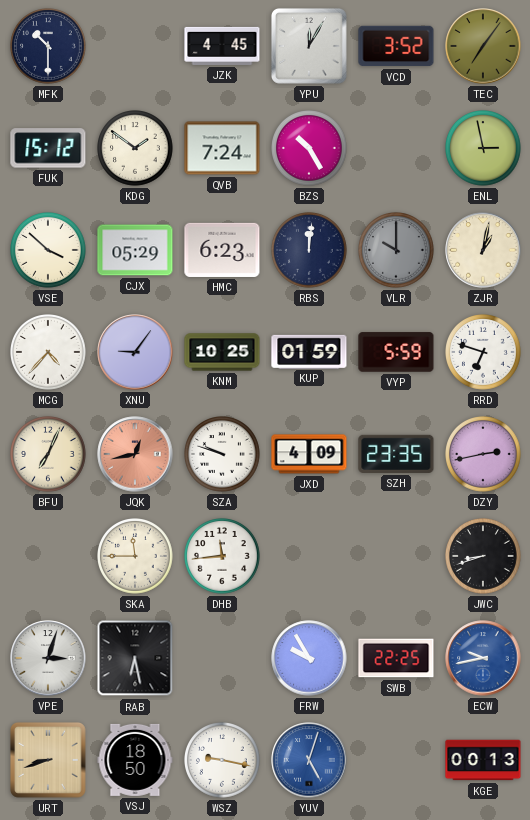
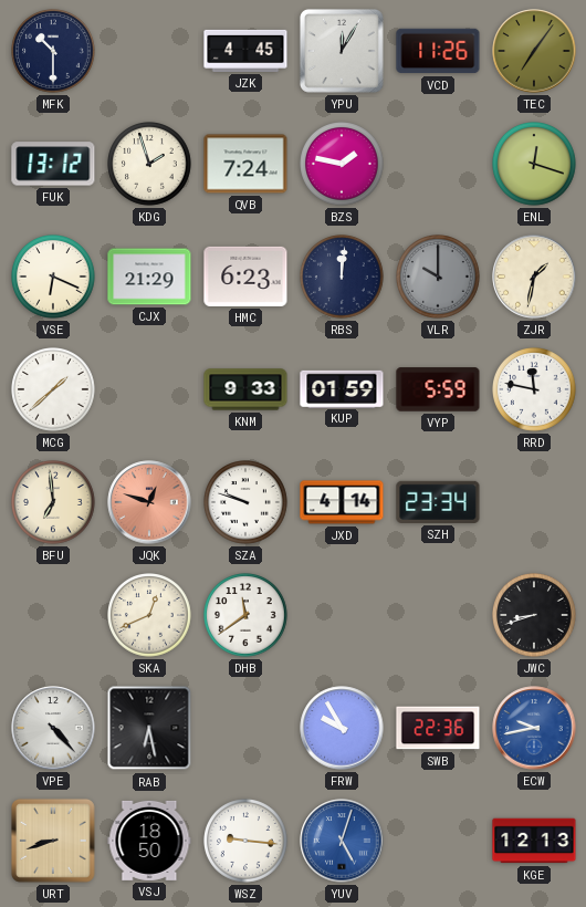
VCD: 3:52 -> 11:26 (438, 51)
FUK: 15:12 -> 13:12 (53, 164)
KDG: 1:51 -> 1:57 (150, 165)
BZS: 10:25 -> 1:47 (343, 165)
ENL: 2:58 -> 12:18 (535, 165)
VSE: 3:52 -> 6:19 (54, 278)
CJX: 05:29 -> 21:29 (149, 277)
ZJR: 1:02 -> 1:32 (534, 277)
MCG: 4:37 -> 1:38 (54, 390)
XNU: 9:06 -> none (135, 352)
KNM: 10:25 -> 9:33 (245, 389)
RRD: 6:48 -> 11:47 (535, 390)
BFU: 7:04 -> 6:59 (54, 503)
JQK: 12:43 -> 12:48 (149, 502)
JXD: 4:09 -> 4:14 (342, 502)
SZH: 23:35 -> 23:34 (438, 502)
DZY: 2:43 -> none (484, 455)
SKA: 11:45 -> 12:41 (150, 616)
DHB: 11:44 -> 11:39 (247, 616)
VPE: 3:03 -> 4:23 (53, 728)
SWB: 22:25 -> 22:36 (438, 728)
WSZ: 9:17 -> 9:16 (247, 842)
KGE: 00:13 -> 12:13 (534, 841)
